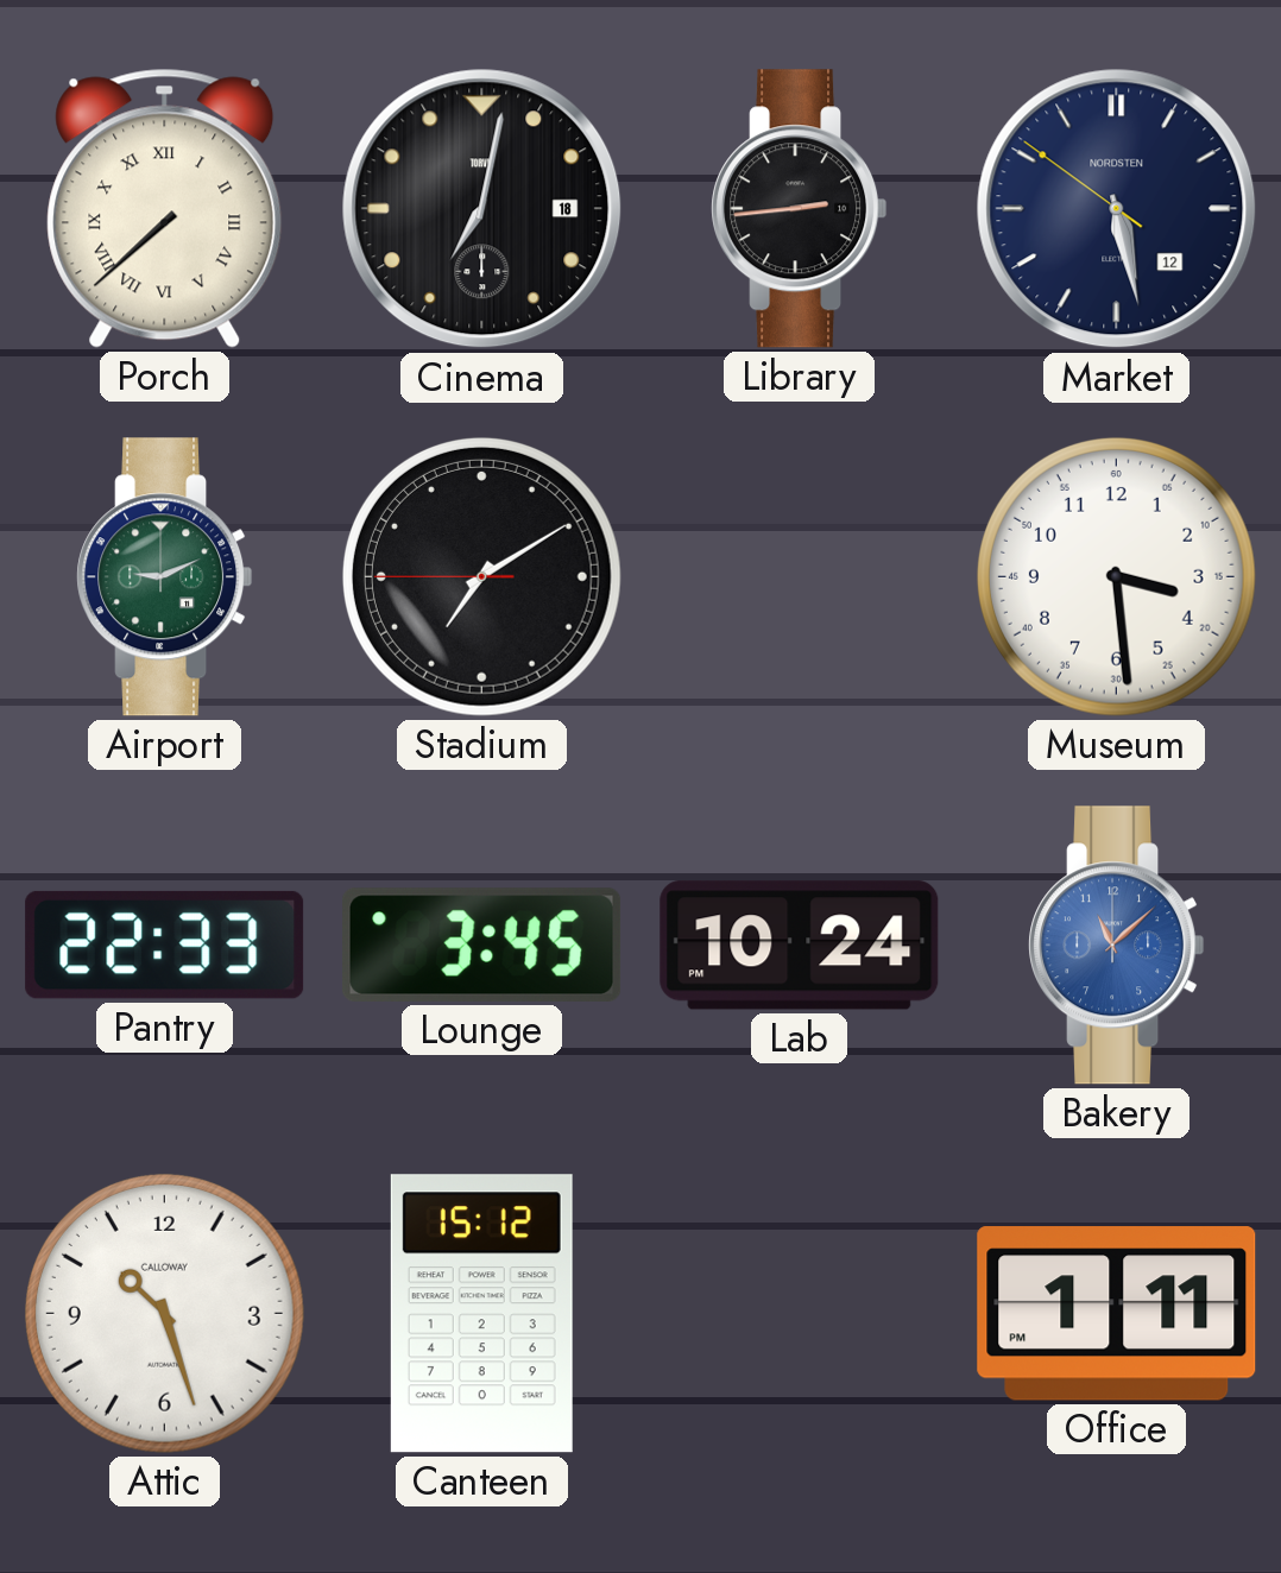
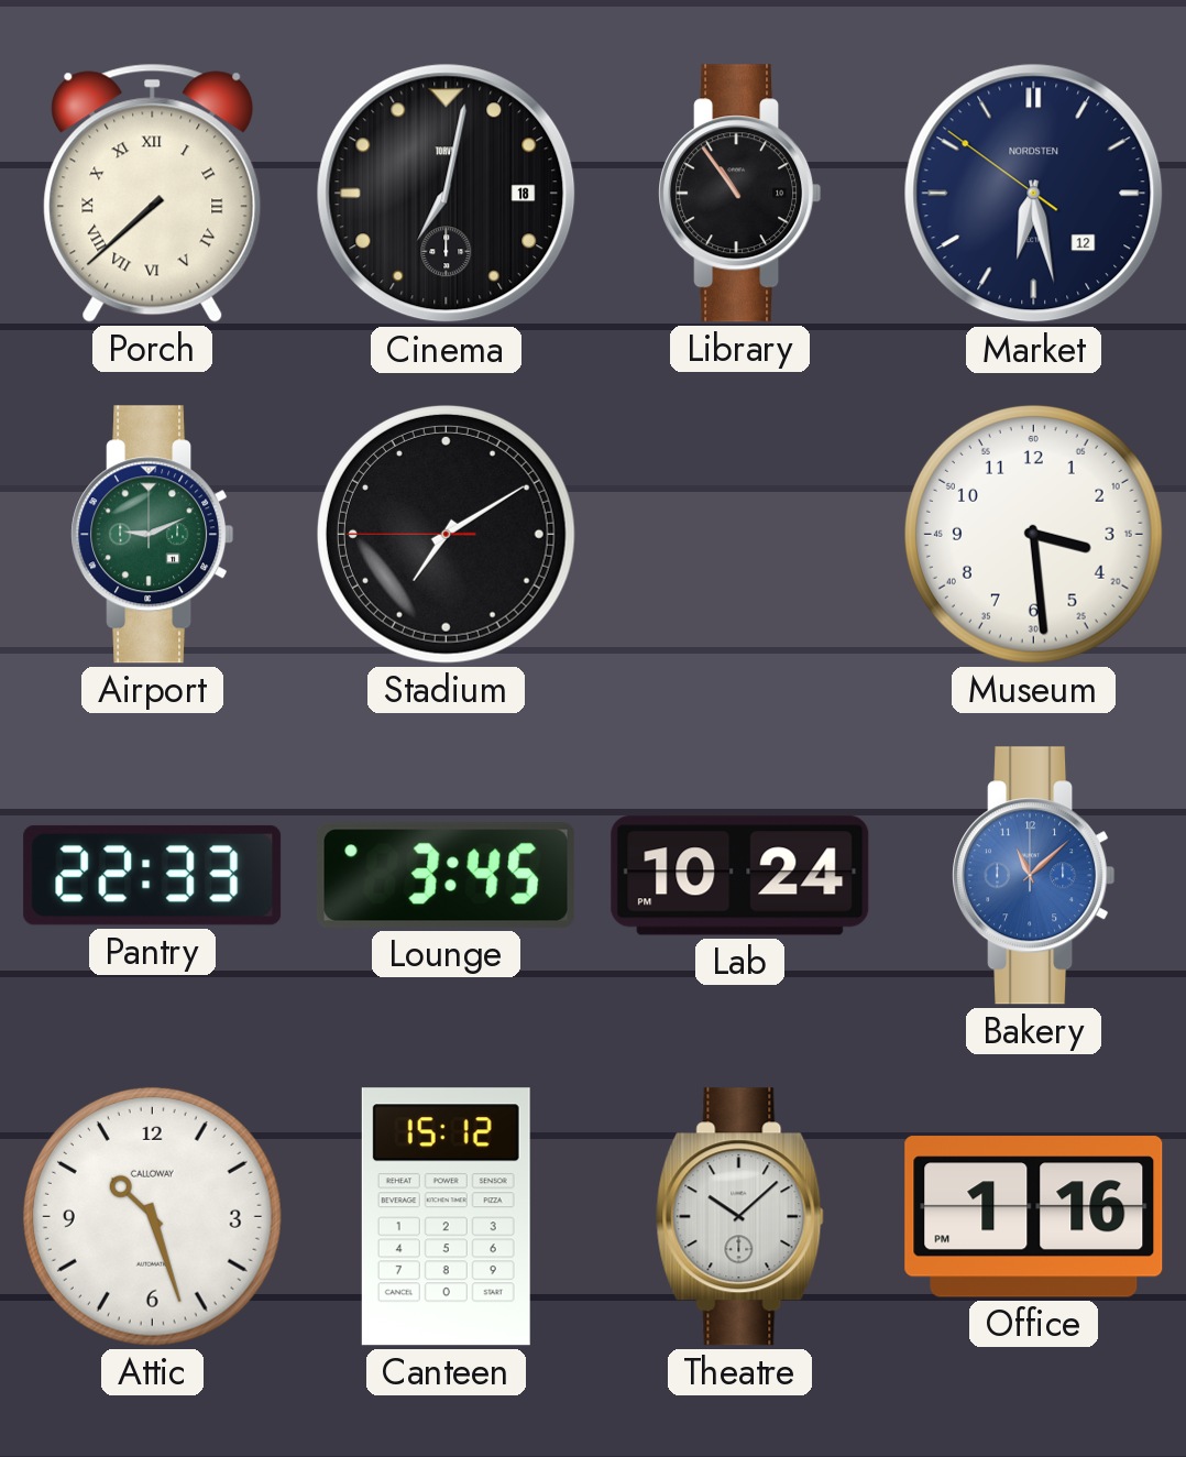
Library: 2:44 -> 10:54 (740, 194)
Market: 5:27 -> 6:27 (1034, 194)
Theatre: none -> 10:08 (740, 1217)
Office: 1:11 -> 1:16 (1034, 1217)
